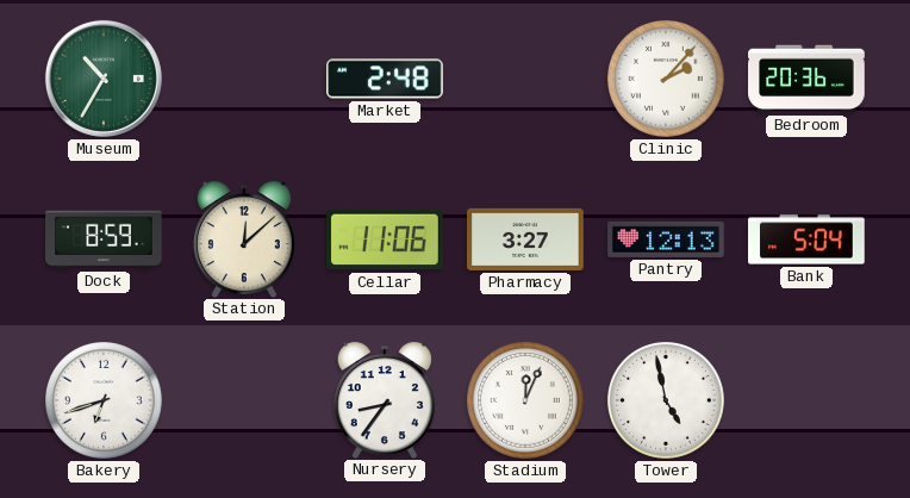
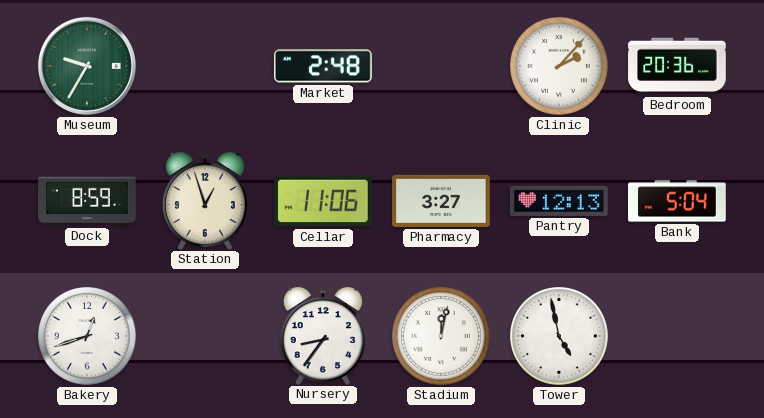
Museum: 10:35 -> 9:35 (87, 66)
Station: 12:08 -> 12:57 (205, 201)
Bakery: 6:42 -> 12:42 (88, 337)
Stadium: 12:04 -> 12:02 (442, 337)
